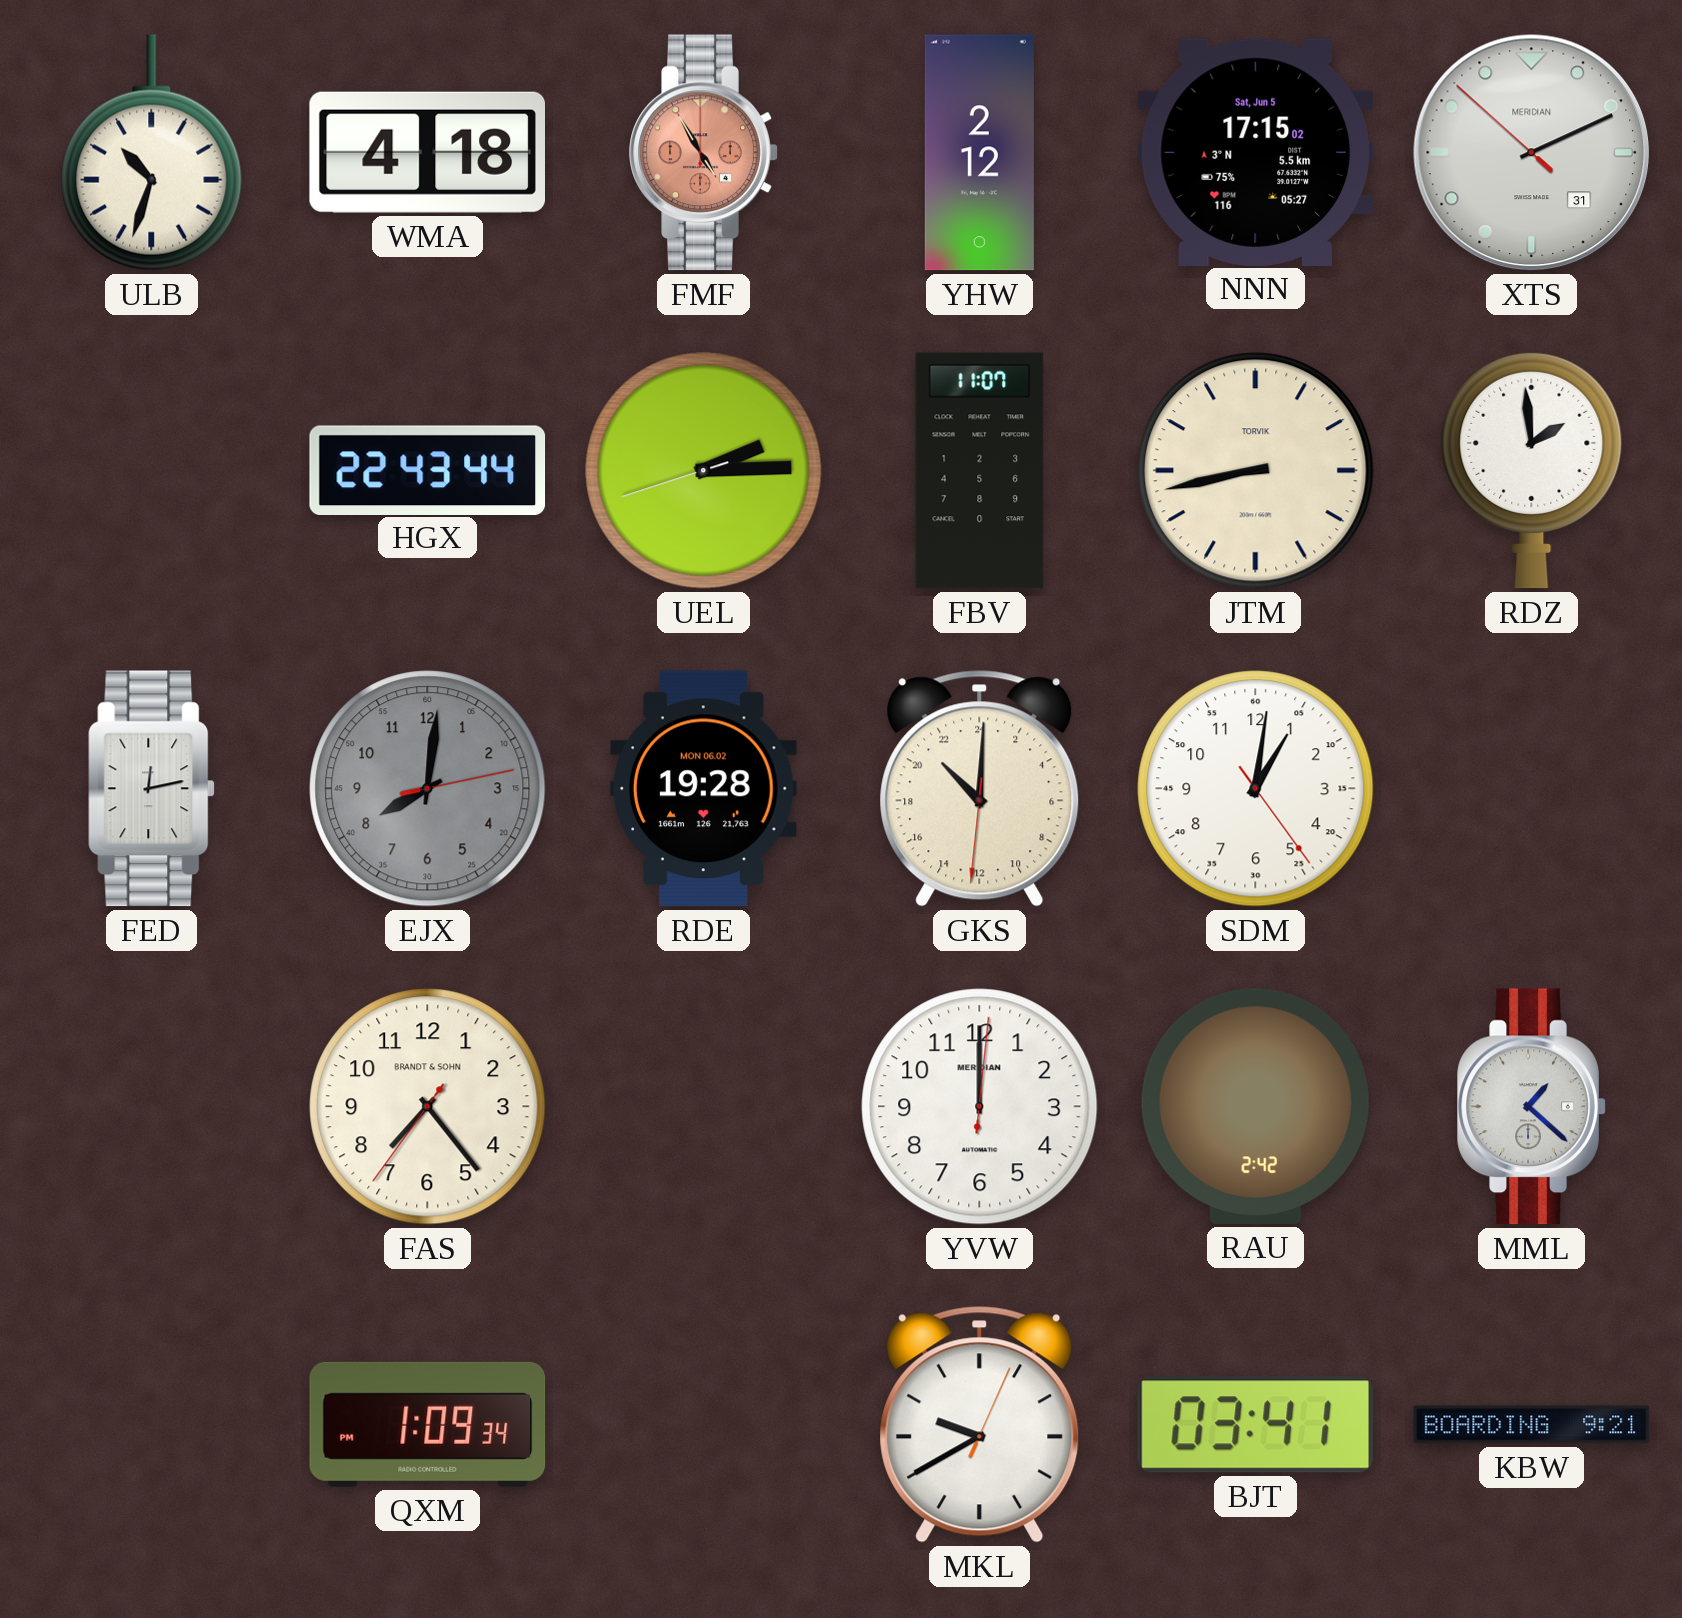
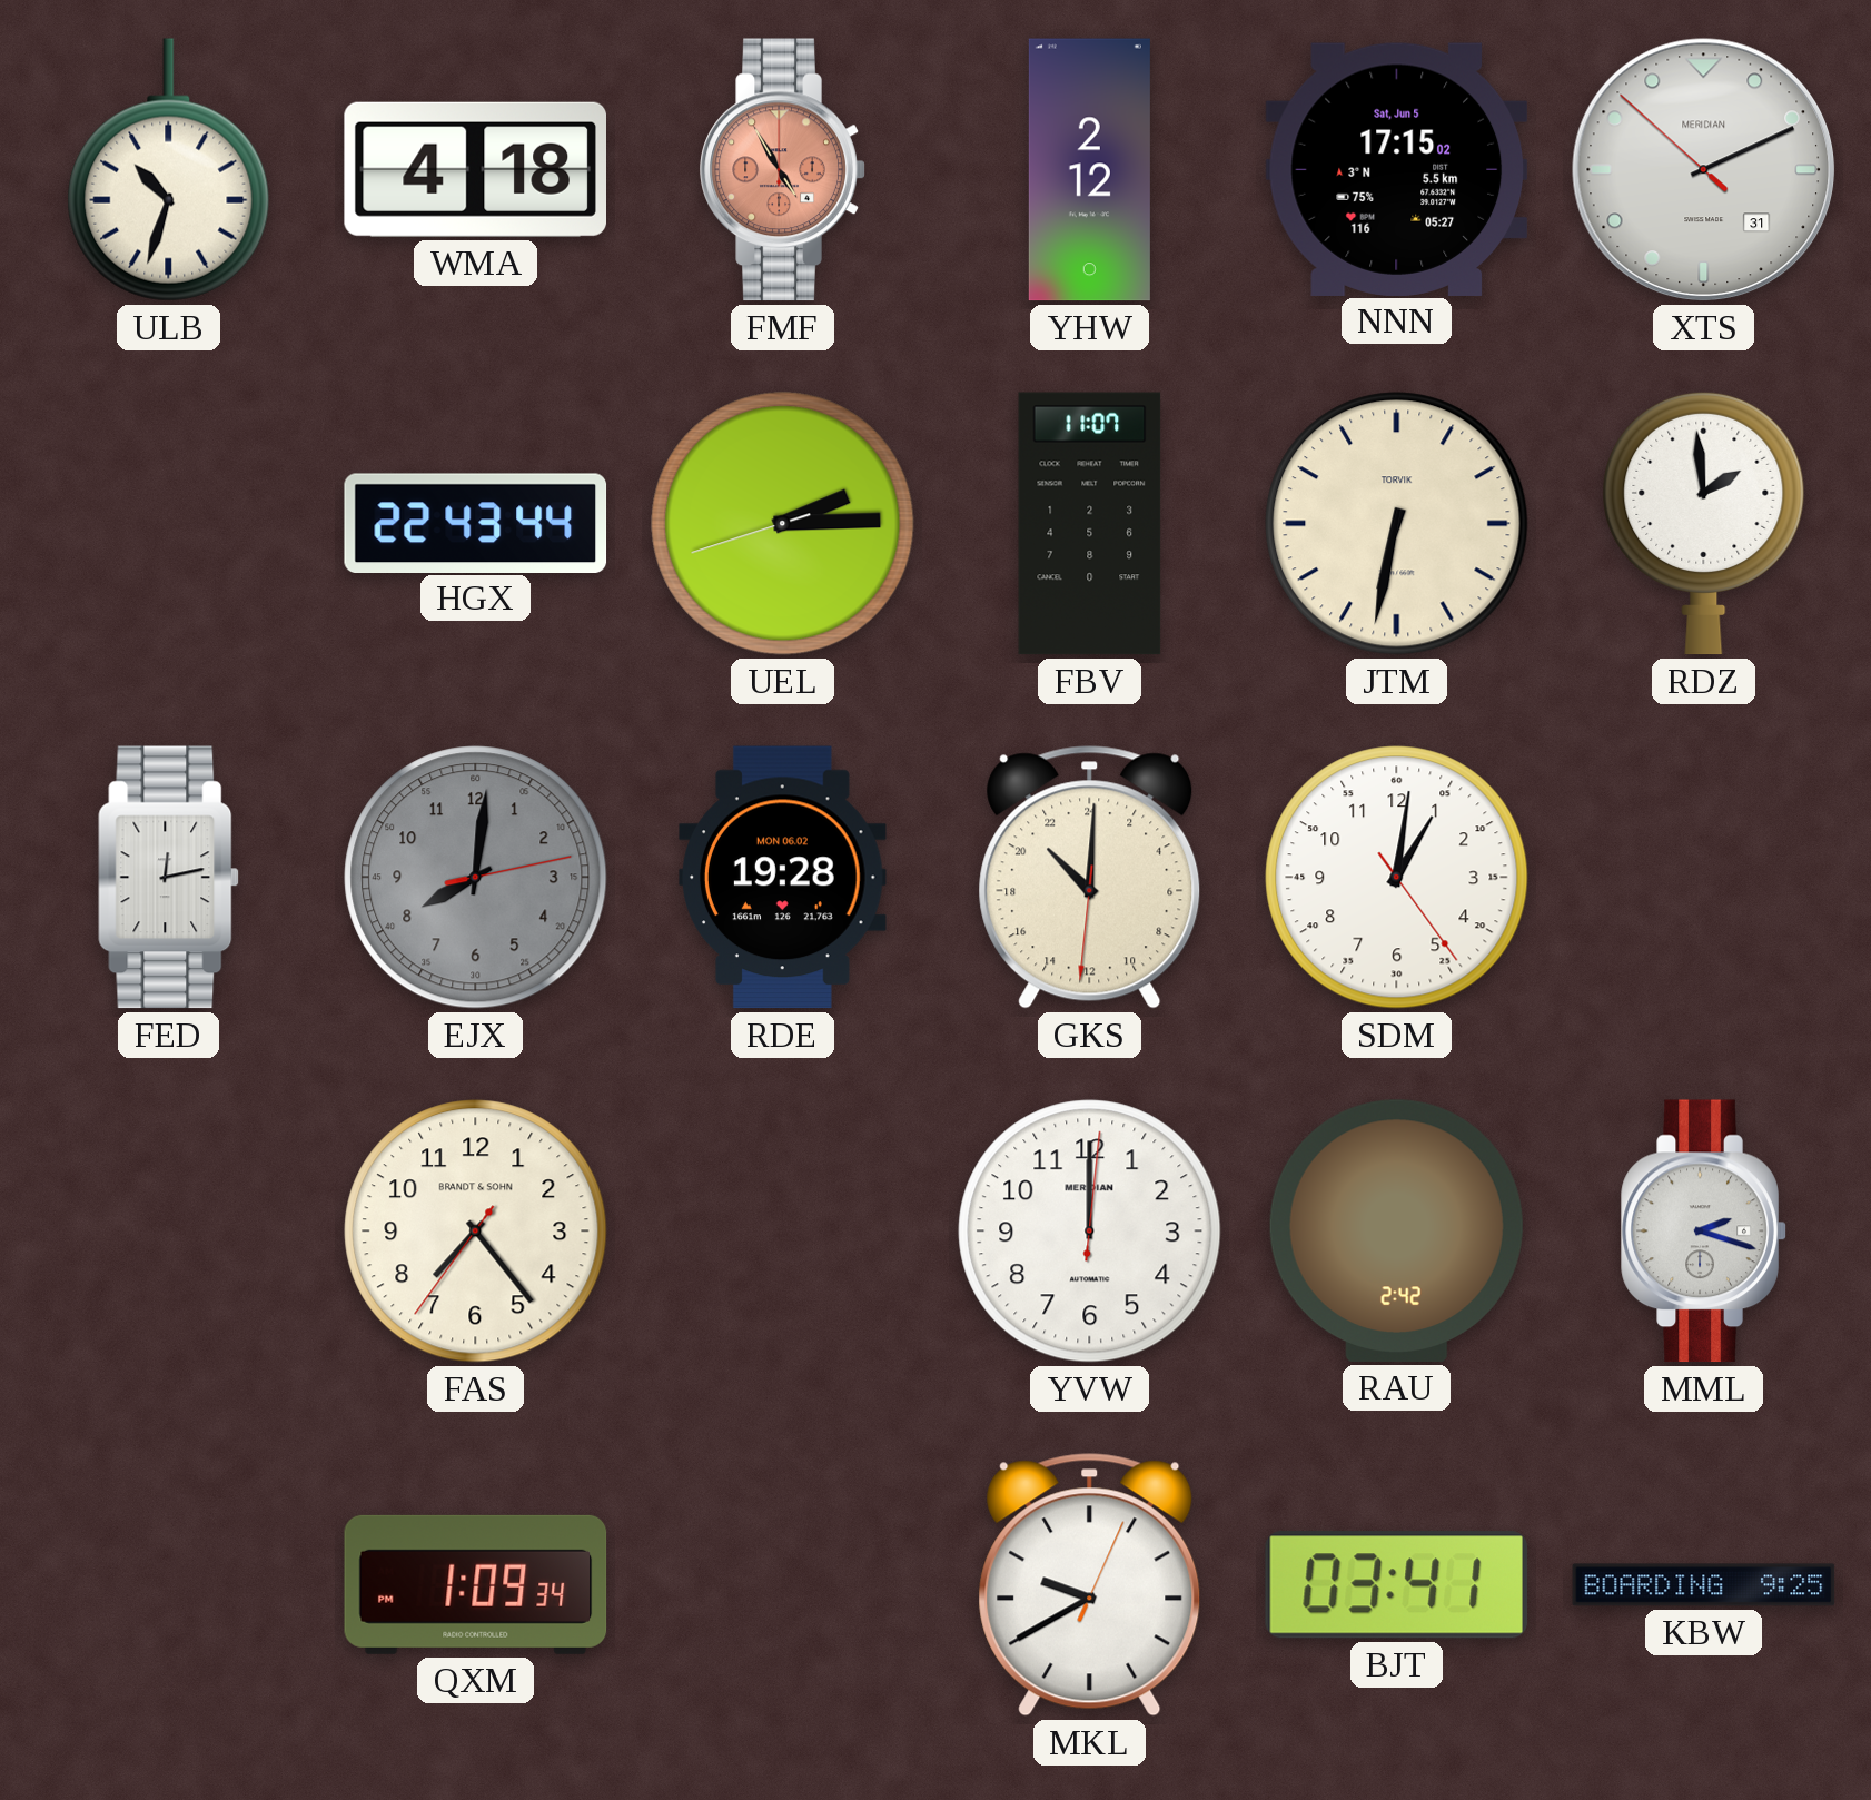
JTM: 8:43 -> 6:32 (1397, 524)
MML: 1:22 -> 2:18 (1704, 1232)
KBW: 9:21 -> 9:25 (1704, 1585)
